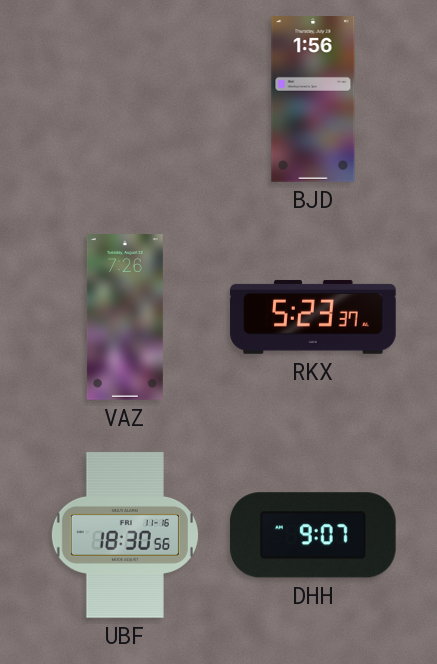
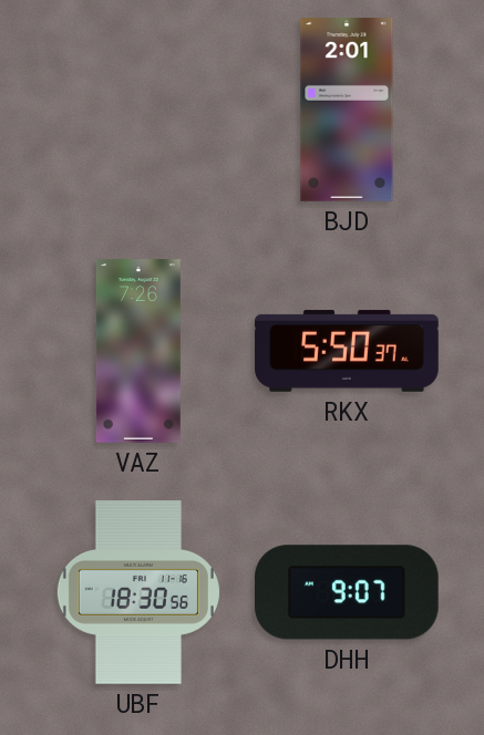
BJD: 1:56 -> 2:01 (347, 110)
RKX: 5:23 -> 5:50 (347, 351)
